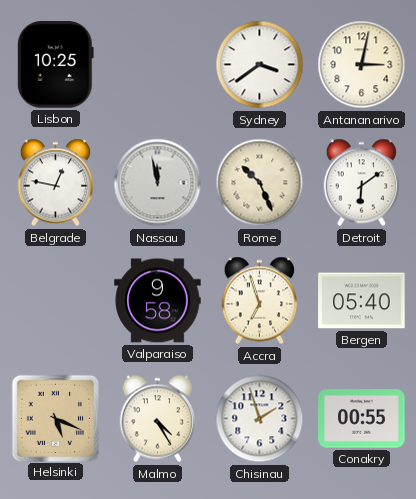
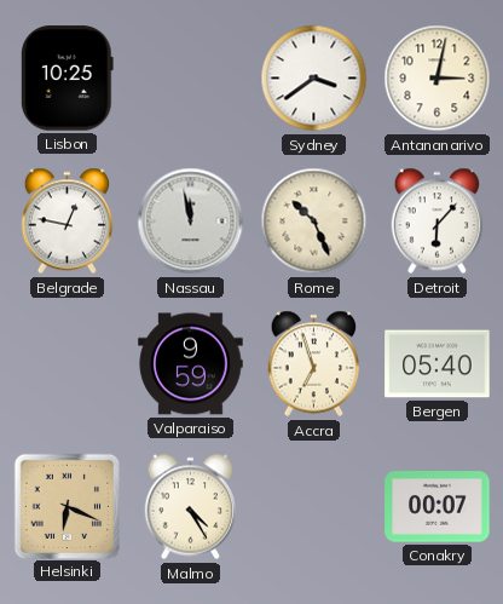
Detroit: 6:09 -> 6:07 (438, 222)
Valparaiso: 9:58 -> 9:59 (191, 364)
Helsinki: 5:19 -> 6:19 (67, 506)
Chisinau: 1:57 -> none (260, 419)
Conakry: 00:55 -> 00:07 (438, 507)
